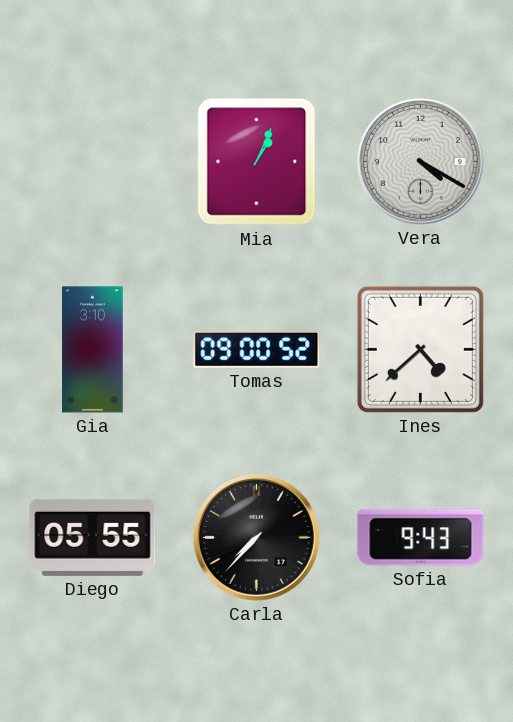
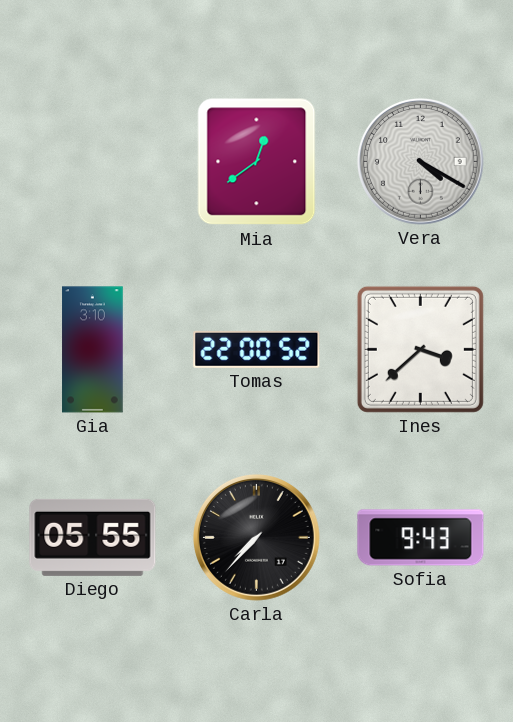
Mia: 1:04 -> 12:39 (257, 162)
Tomas: 09:00 -> 22:00 (257, 349)
Ines: 4:38 -> 3:38 (420, 349)
